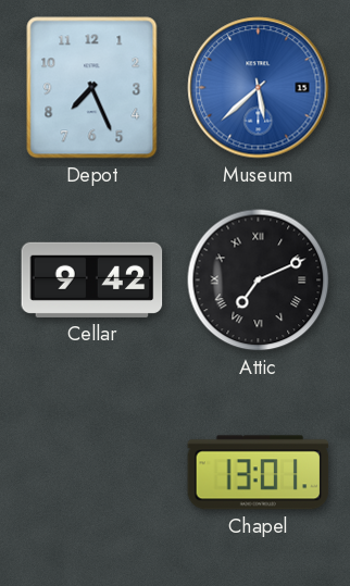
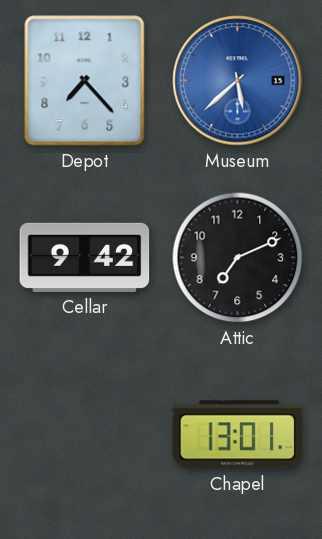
Depot: 7:26 -> 7:23 (85, 81)
Attic numerals: Roman -> Arabic (238, 258)
